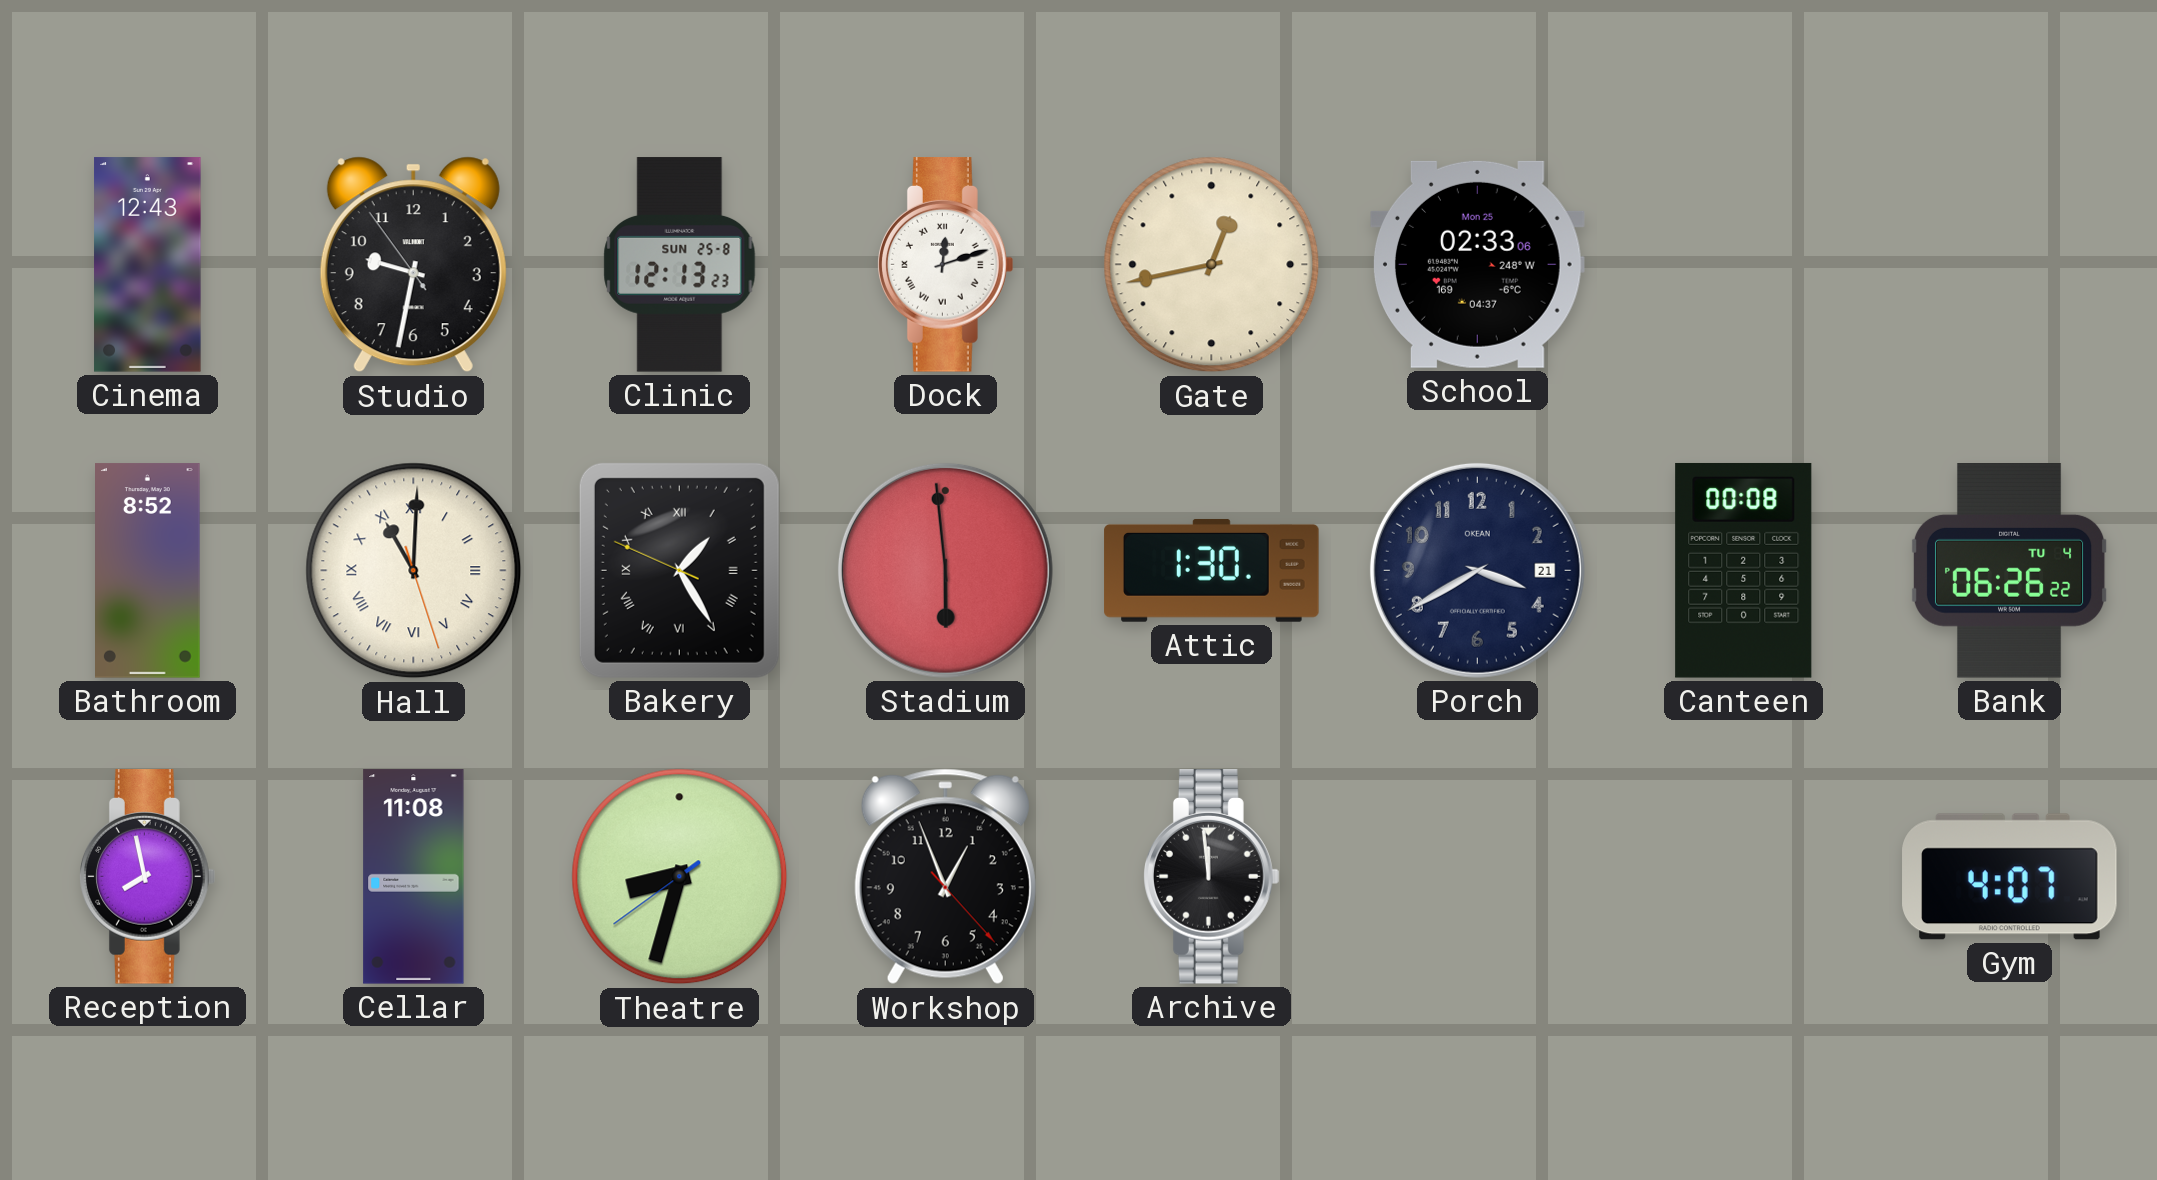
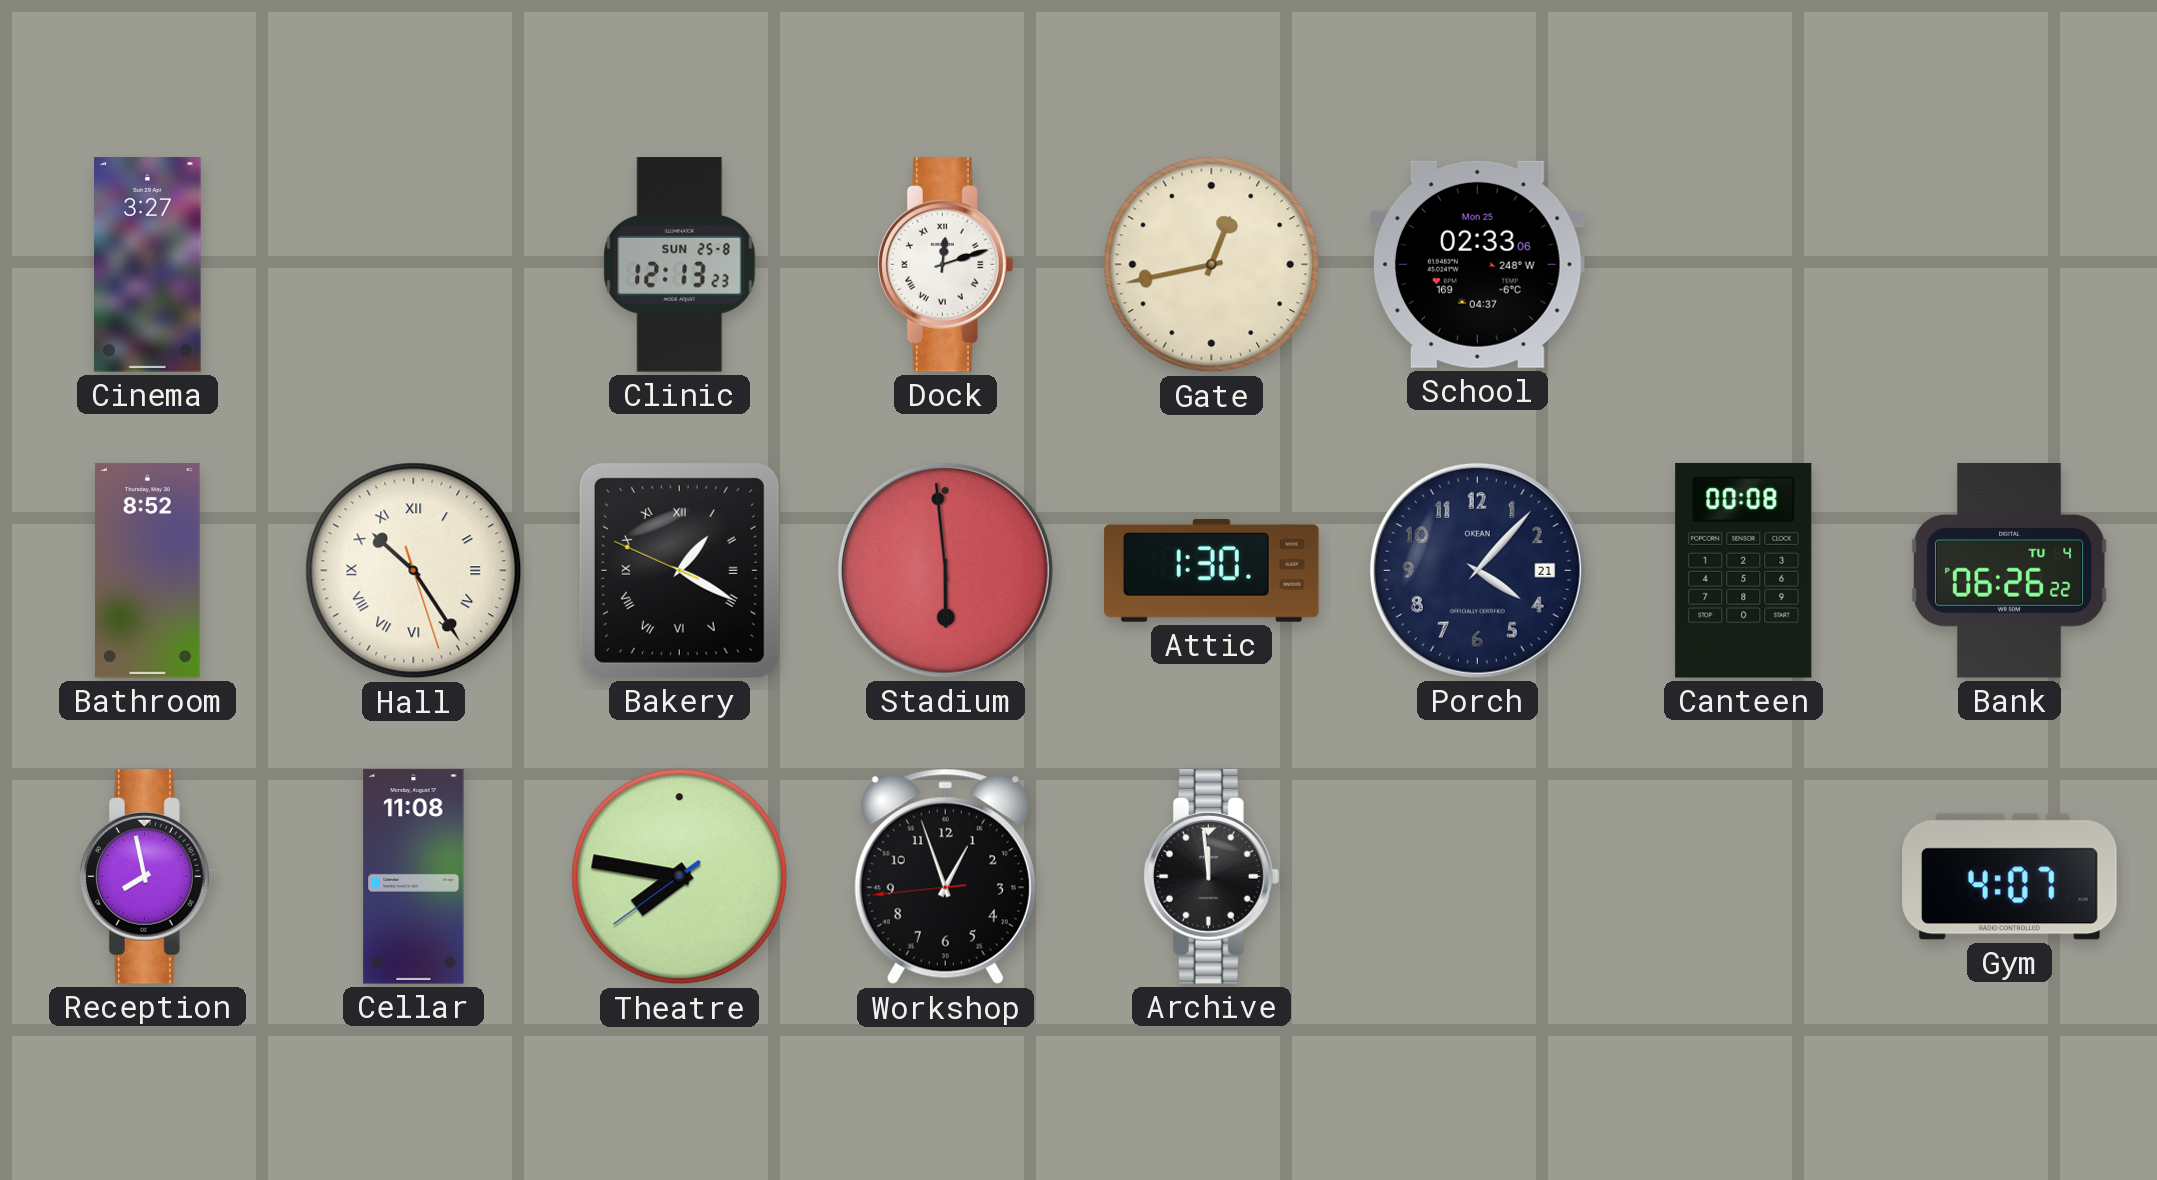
Cinema: 12:43 -> 3:27 (148, 265)
Studio: 9:31 -> none (413, 265)
Hall: 11:00 -> 10:24 (414, 571)
Bakery: 1:24 -> 1:19 (679, 570)
Porch: 3:40 -> 4:07 (1477, 570)
Theatre: 8:32 -> 7:46 (680, 877)
Workshop: 12:56:23 -> 12:56:44 (945, 877)
